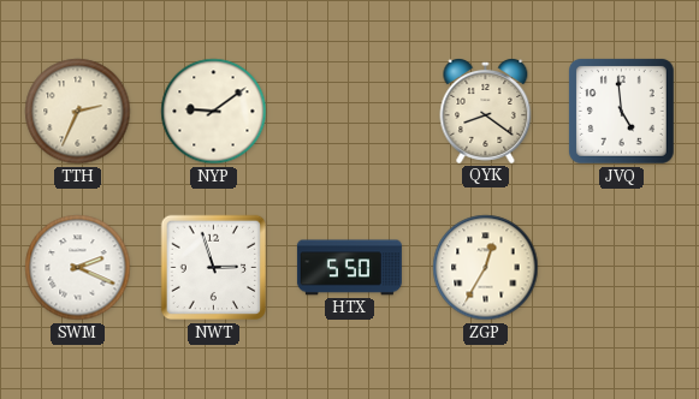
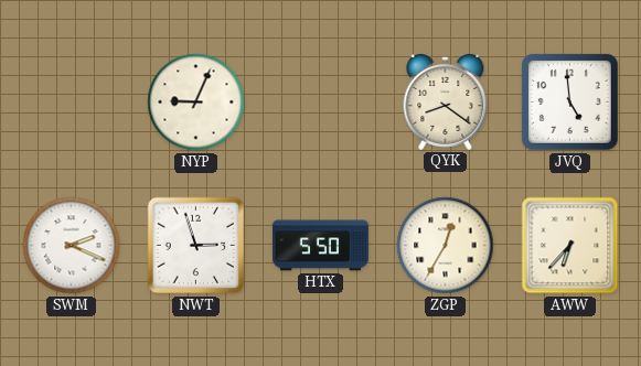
TTH: 2:34 -> none (78, 112)
NYP: 9:09 -> 9:04 (196, 103)
AWW: none -> 6:37 (570, 246)
